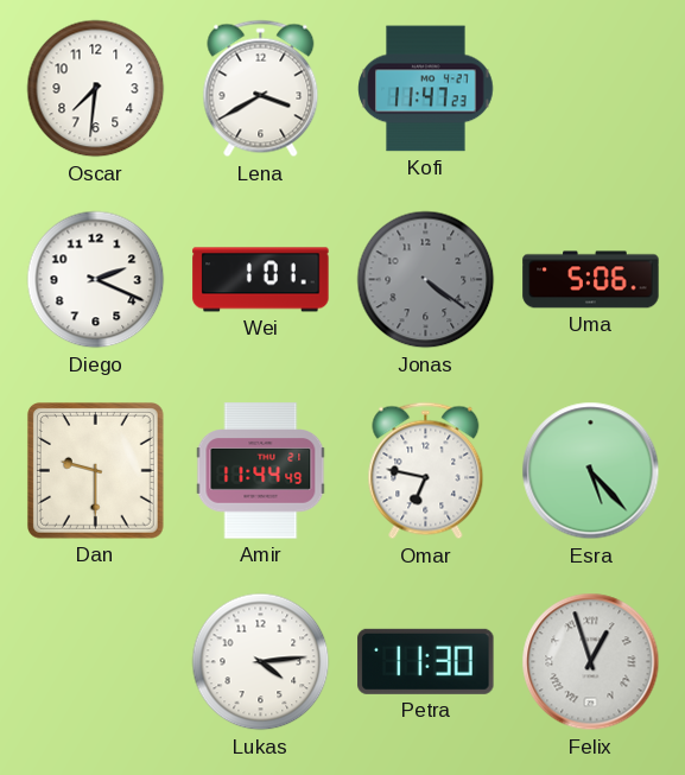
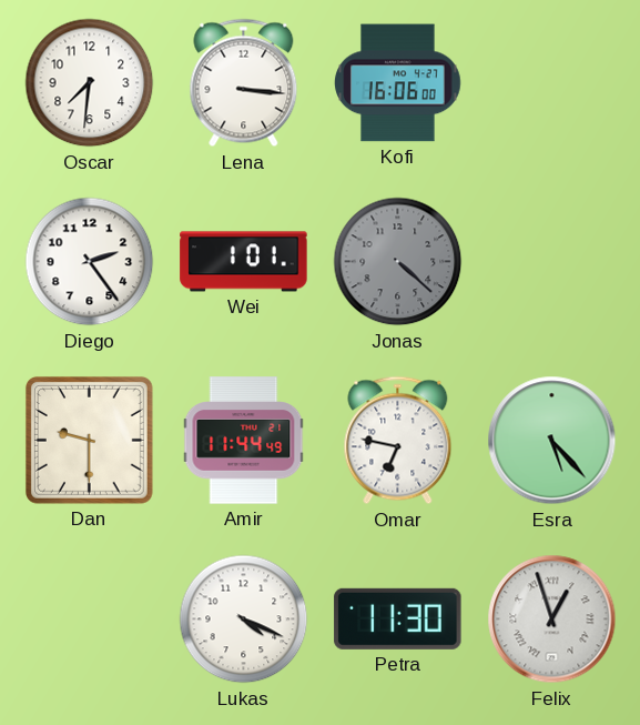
Lena: 3:40 -> 3:16 (244, 83)
Kofi: 11:47 -> 16:06 (398, 83)
Diego: 2:19 -> 2:24 (90, 262)
Jonas: 4:21 -> 4:22 (398, 262)
Uma: 5:06 -> none (591, 280)
Lukas: 4:14 -> 4:19 (244, 620)
